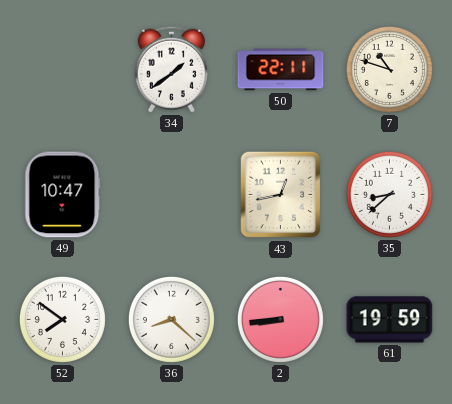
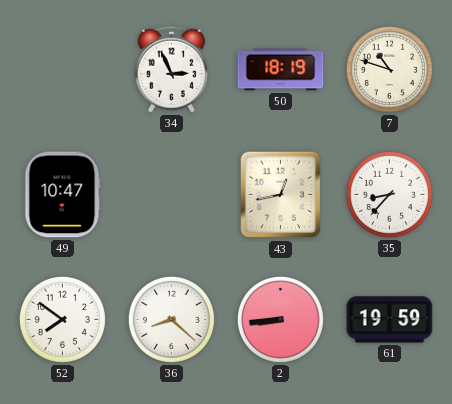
34: 1:39 -> 2:56 (171, 69)
50: 22:11 -> 18:19 (281, 70)
35: 8:38 -> 8:37 (389, 194)
